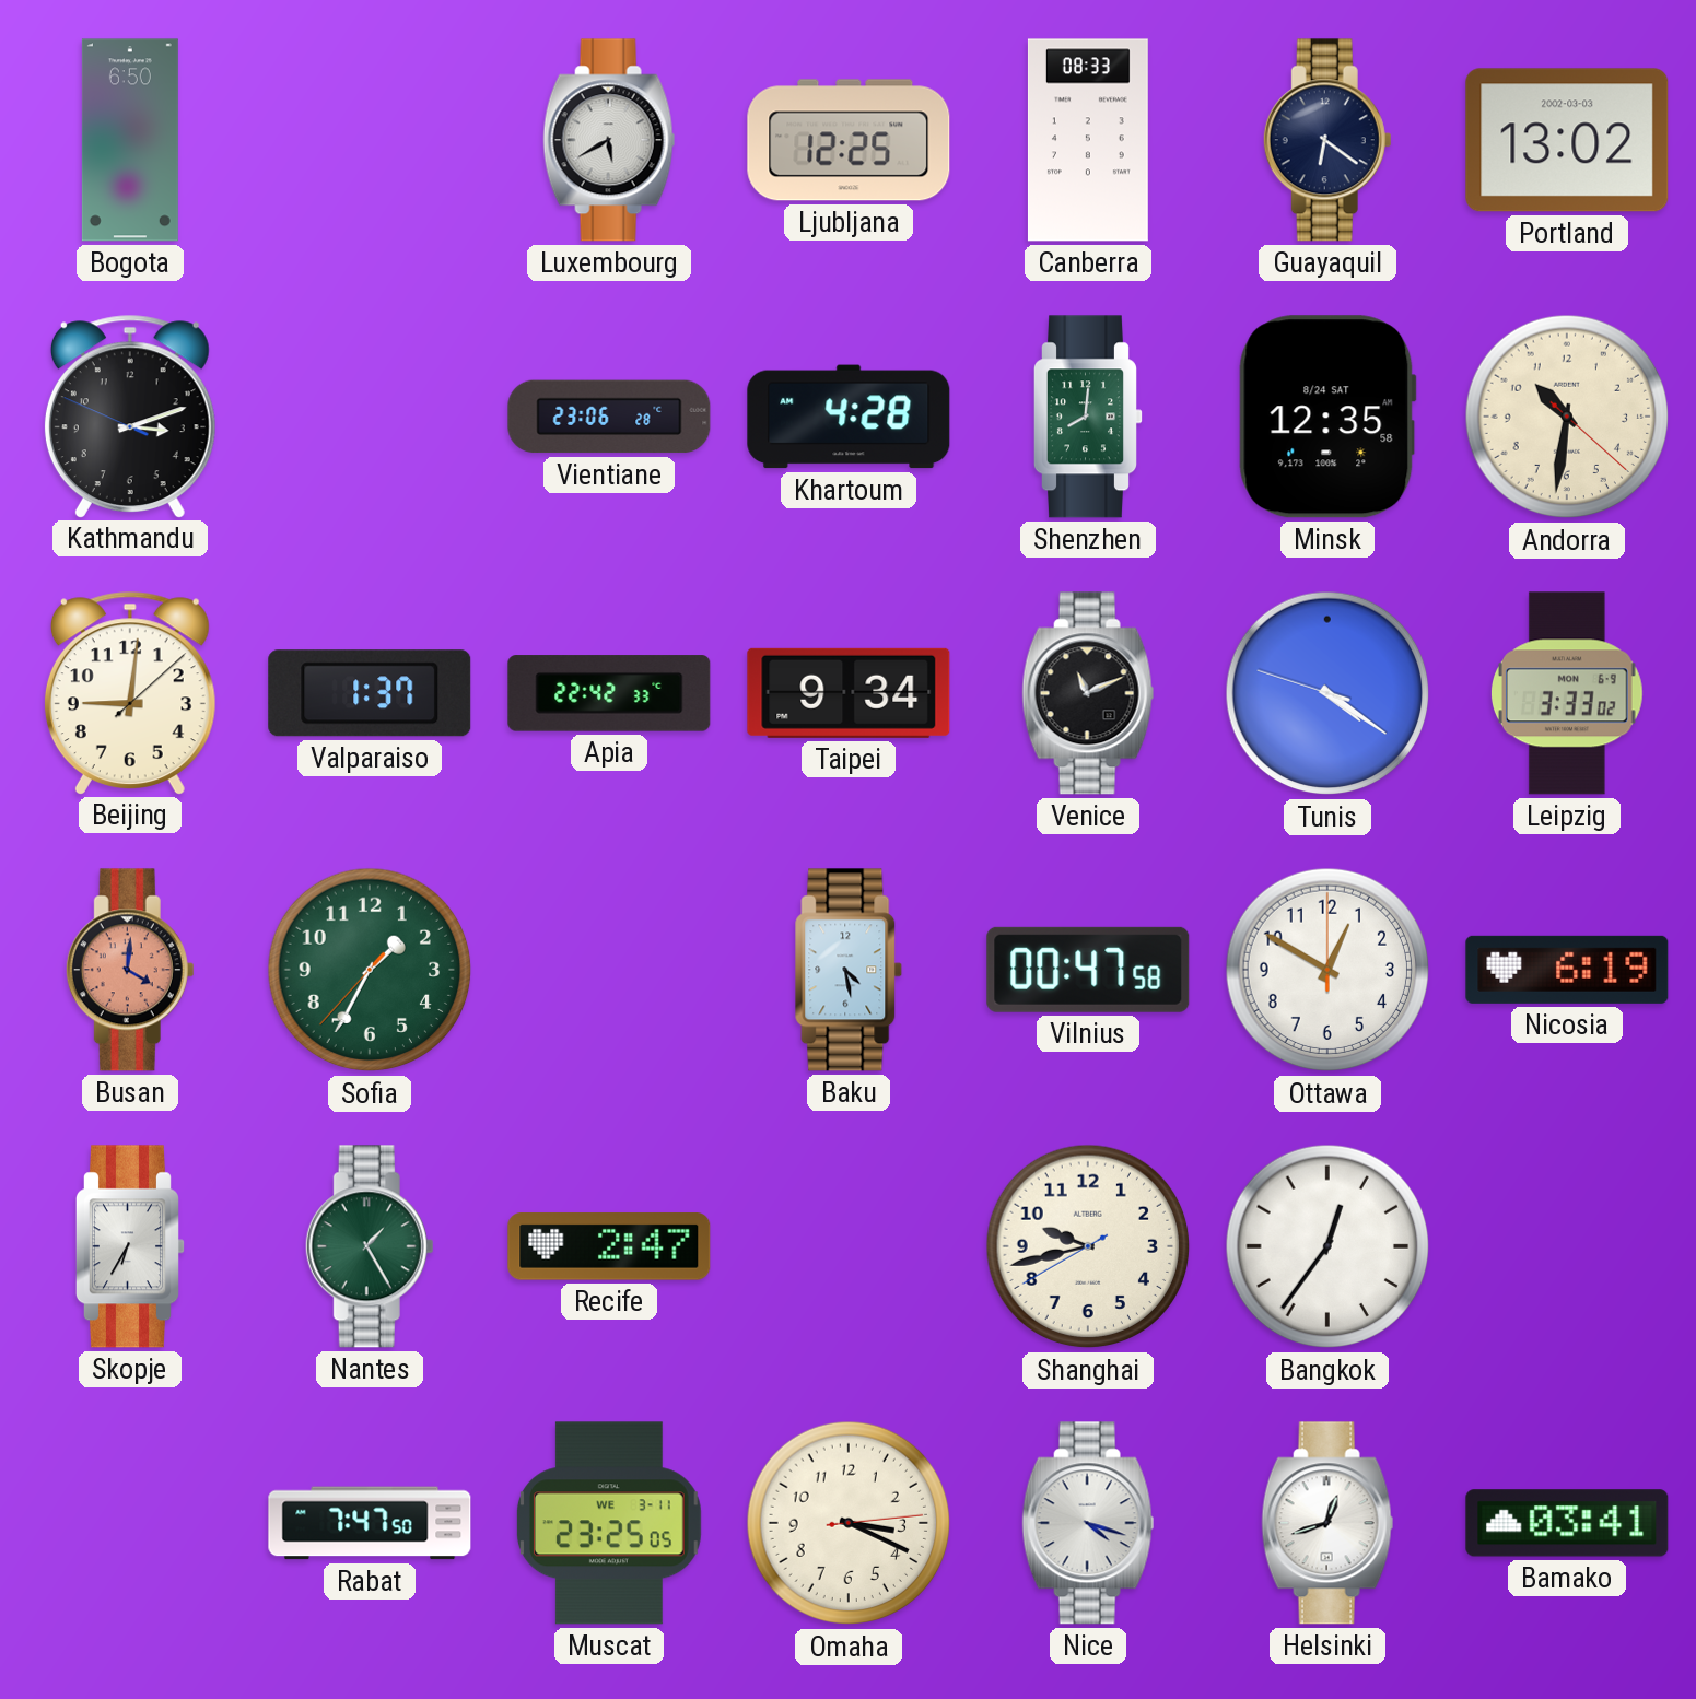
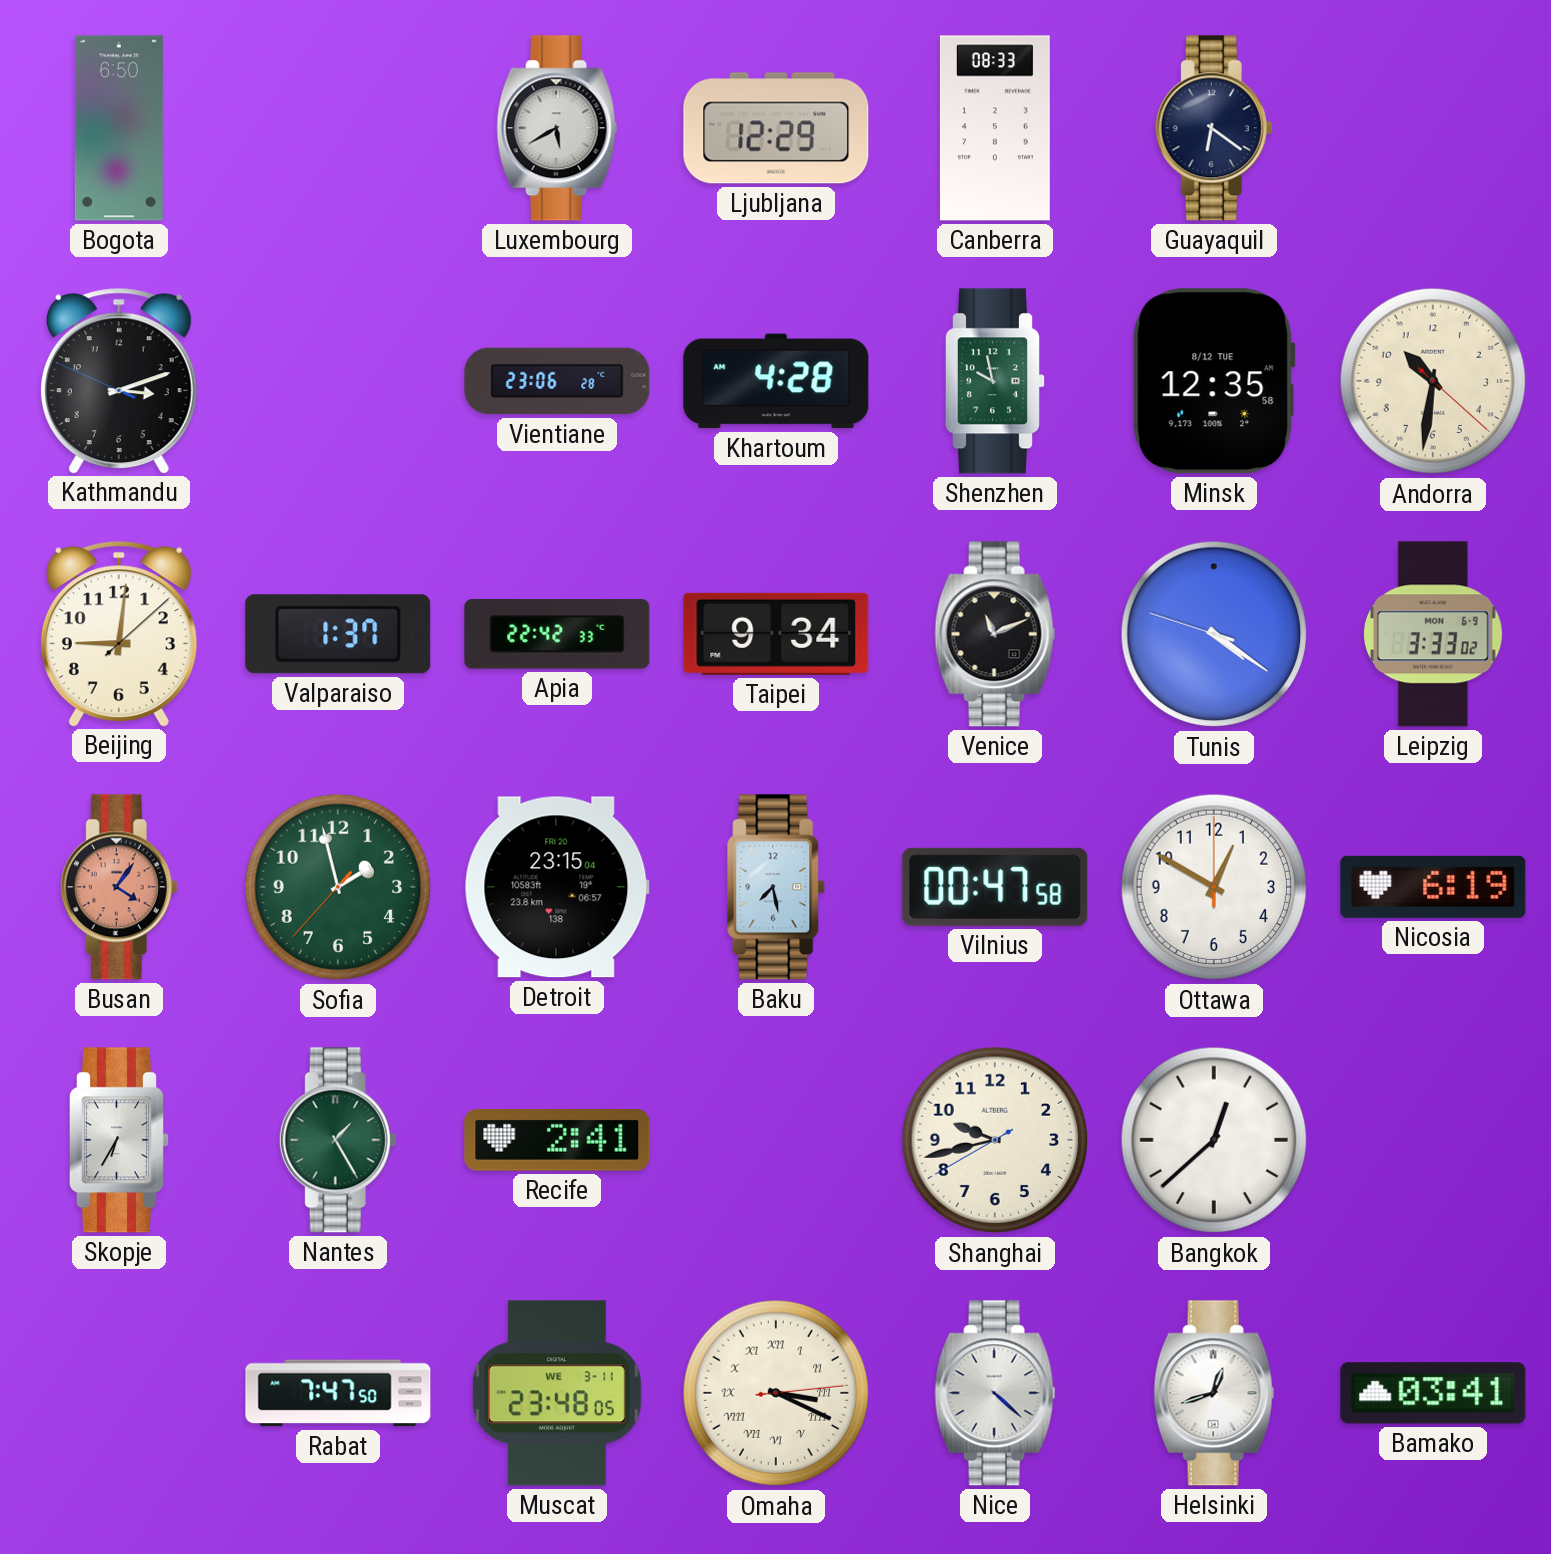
Ljubljana: 12:25 -> 12:29 (776, 128)
Portland: 13:02 -> none (1567, 140)
Shenzhen: 8:01 -> 9:58 (995, 381)
Minsk date: 8/24 SAT -> 8/12 TUE (1214, 381)
Busan: 4:01 -> 4:06 (119, 887)
Sofia: 1:34 -> 1:57 (338, 887)
Detroit: none -> 23:15 (557, 887)
Baku: 4:28 -> 7:28 (776, 887)
Recife: 2:47 -> 2:41 (557, 1140)
Bangkok: 12:36 -> 12:38 (1214, 1140)
Muscat: 23:25 -> 23:48 (557, 1393)
Omaha numerals: Arabic -> Roman (776, 1393)
Nice: 4:18 -> 4:22 (995, 1393)
